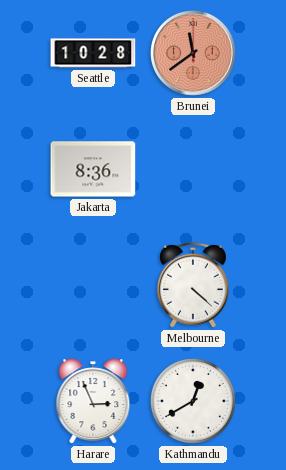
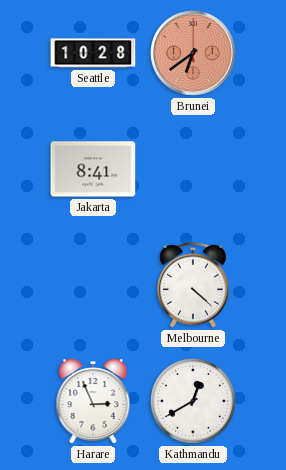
Brunei: 11:39 -> 6:39 (194, 54)
Jakarta: 8:36 -> 8:41 (93, 169)
